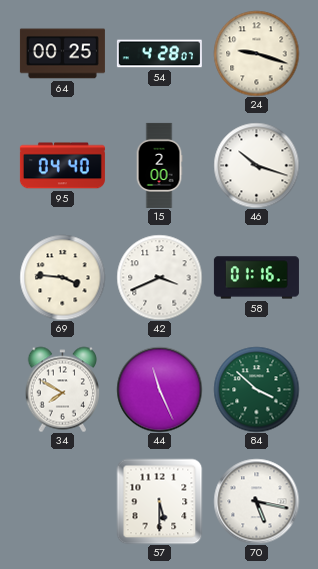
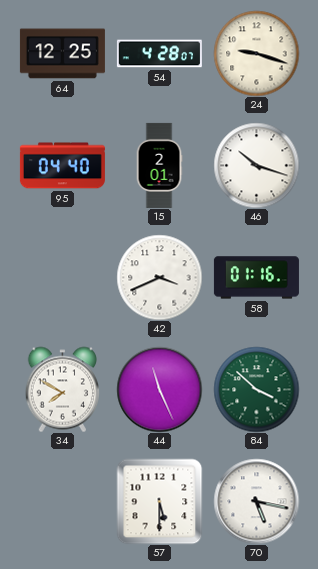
64: 00:25 -> 12:25 (62, 54)
15: 2:00 -> 2:01 (159, 165)
69: 3:46 -> none (62, 277)
